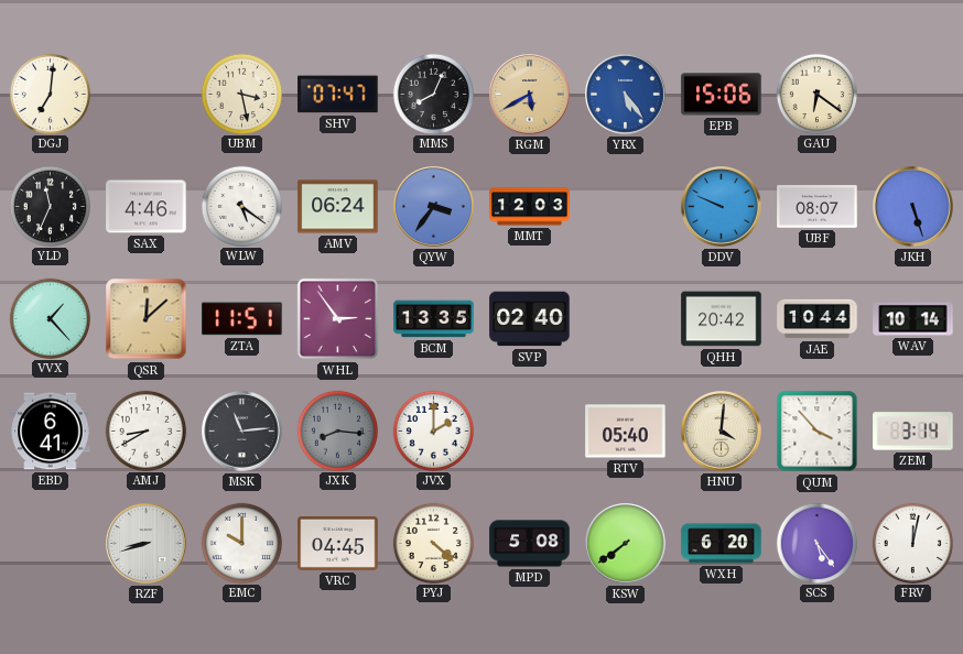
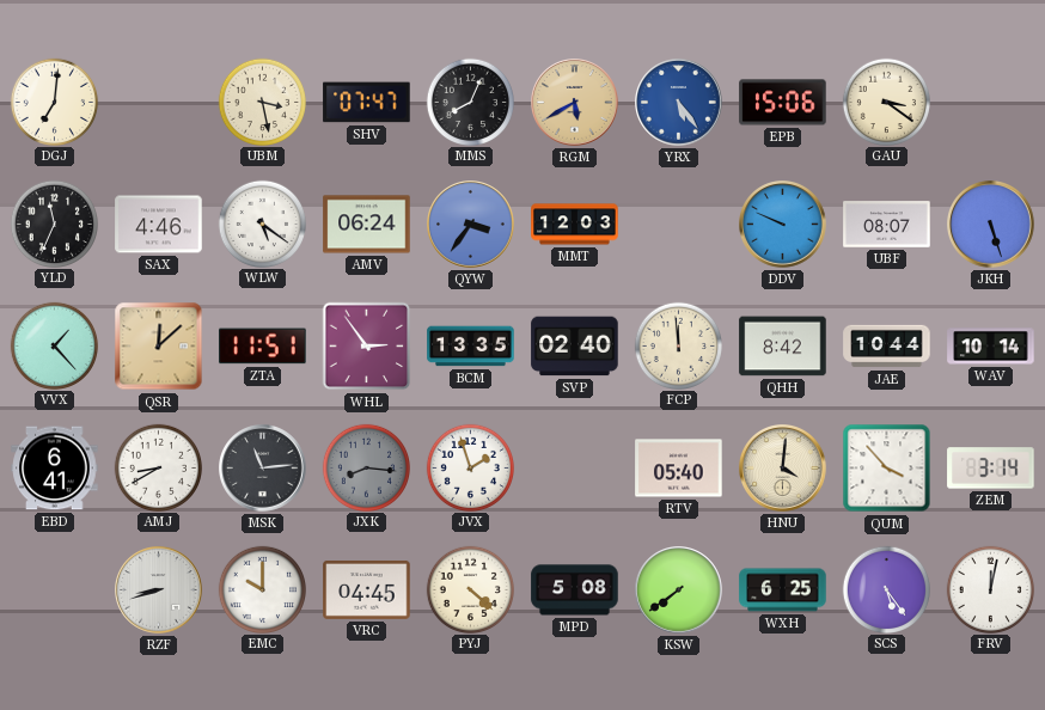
GAU: 6:21 -> 3:21 (886, 102)
FCP: none -> 11:59 (678, 345)
QHH: 20:42 -> 8:42 (783, 347)
JVX: 2:00 -> 1:57 (470, 467)
WXH: 6:20 -> 6:25 (783, 590)
